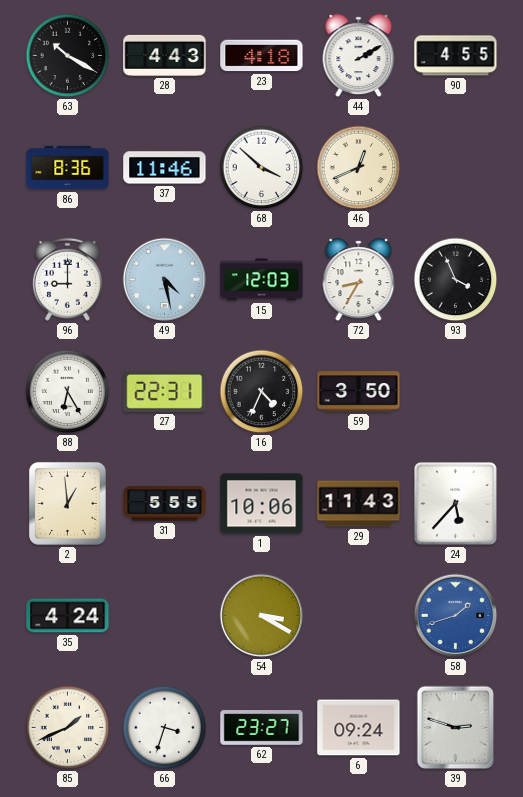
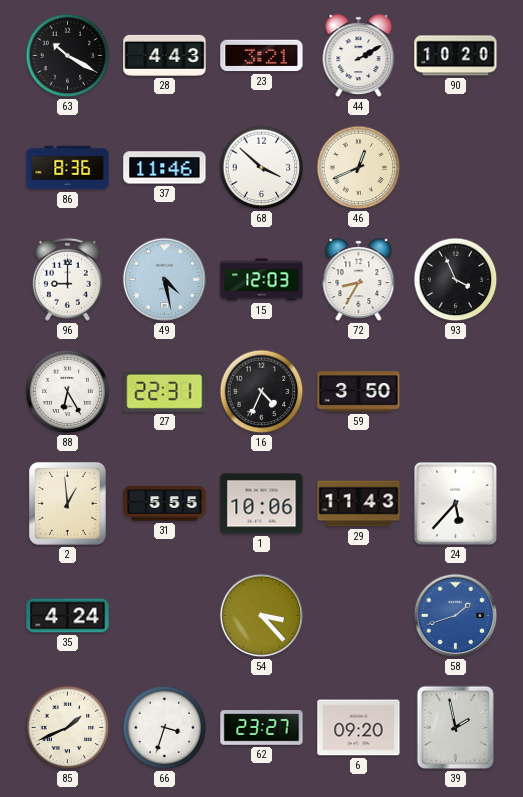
23: 4:18 -> 3:21 (262, 56)
90: 4:55 -> 10:20 (456, 56)
54: 3:20 -> 3:23 (262, 616)
6: 09:24 -> 09:20 (359, 728)
39: 2:48 -> 1:58 (456, 728)
